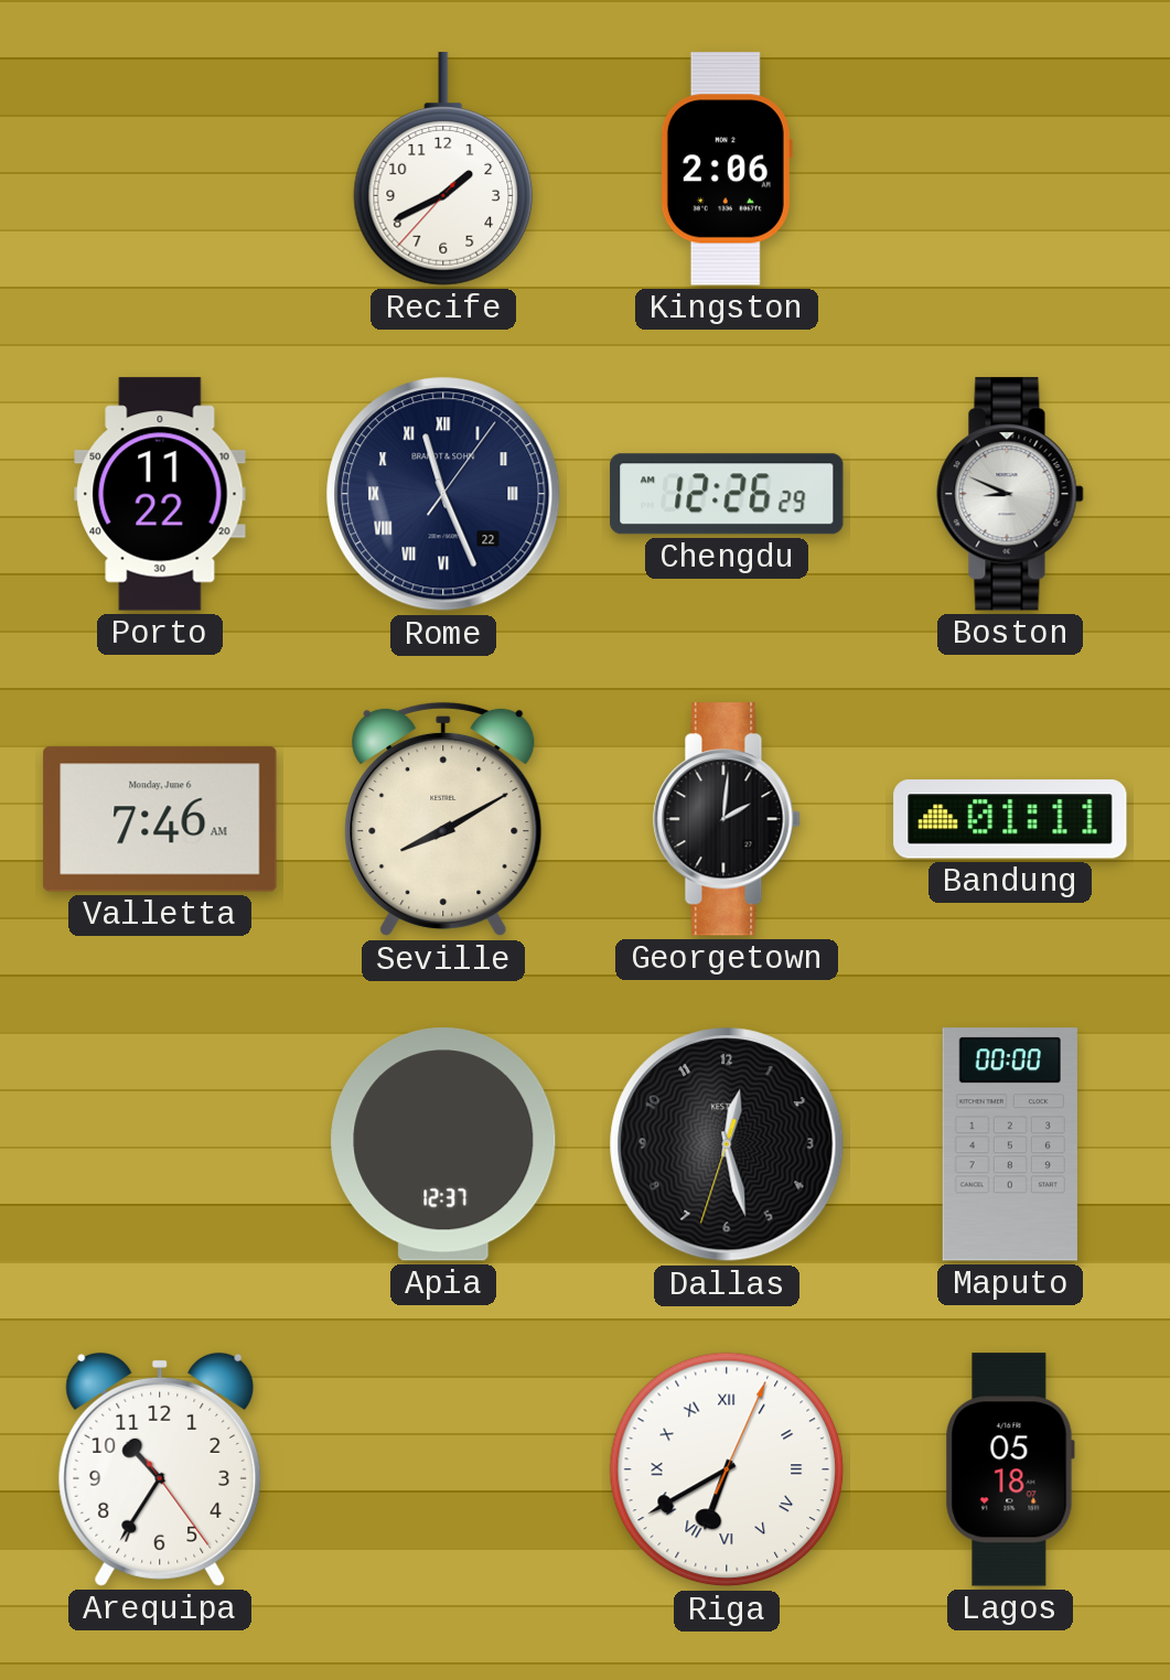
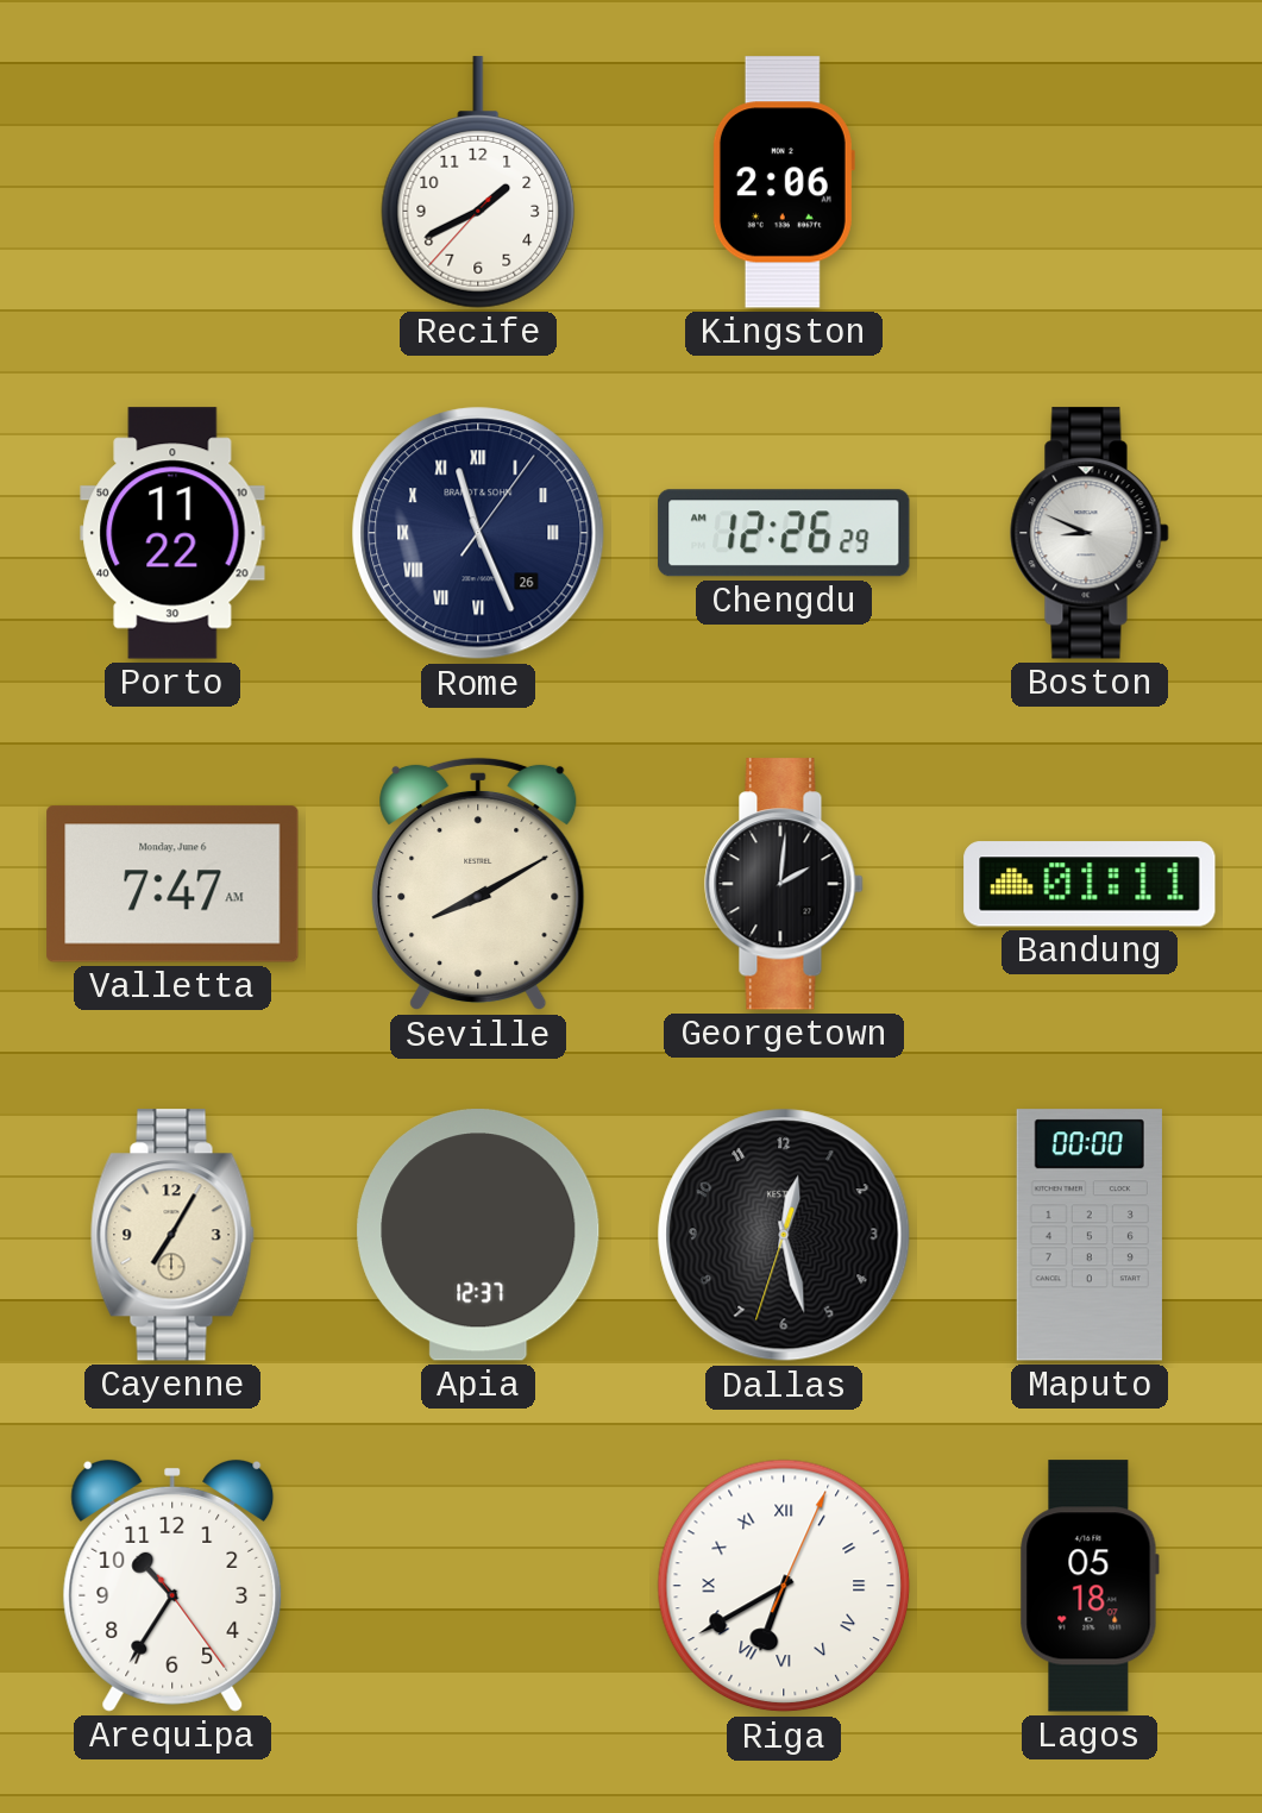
Rome date: 22 -> 26 (478, 533)
Valletta: 7:46 -> 7:47 (172, 884)
Cayenne: none -> 7:05 (172, 1235)
